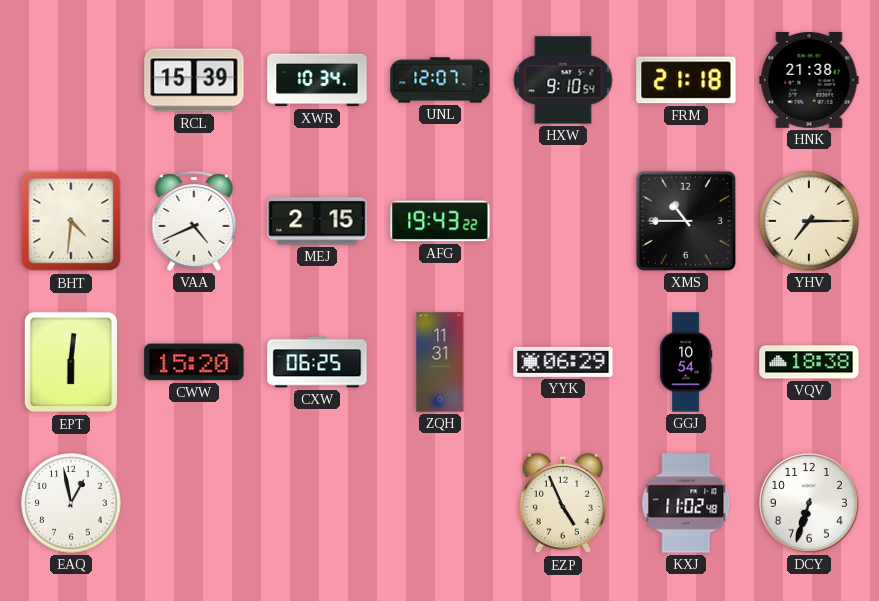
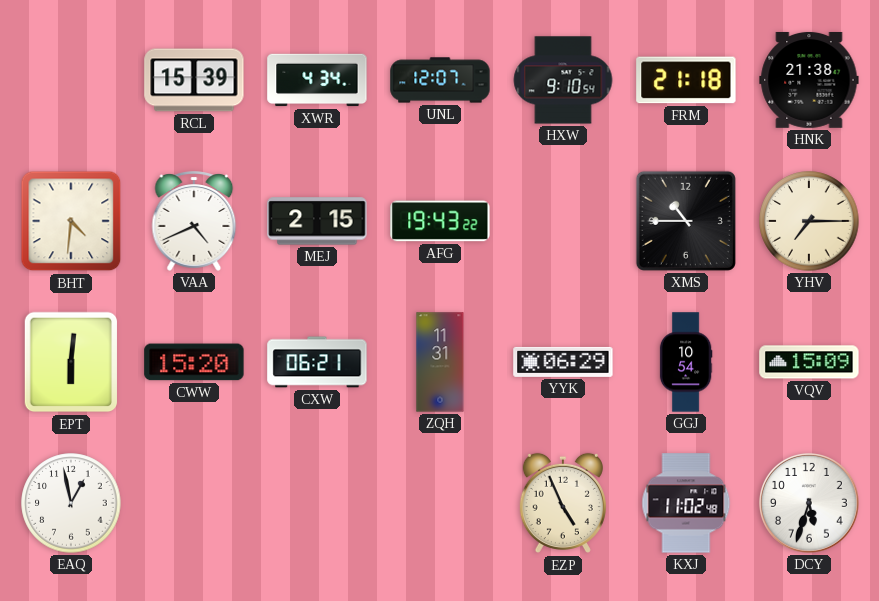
XWR: 10:34 -> 4:34 (317, 80)
CXW: 06:25 -> 06:21 (317, 362)
VQV: 18:38 -> 15:09 (809, 362)
DCY: 6:33 -> 5:33 (809, 503)
